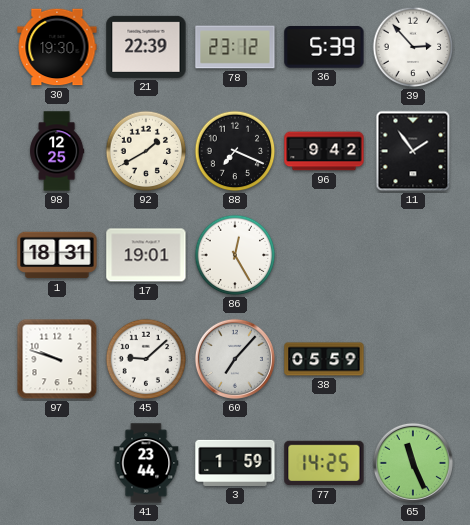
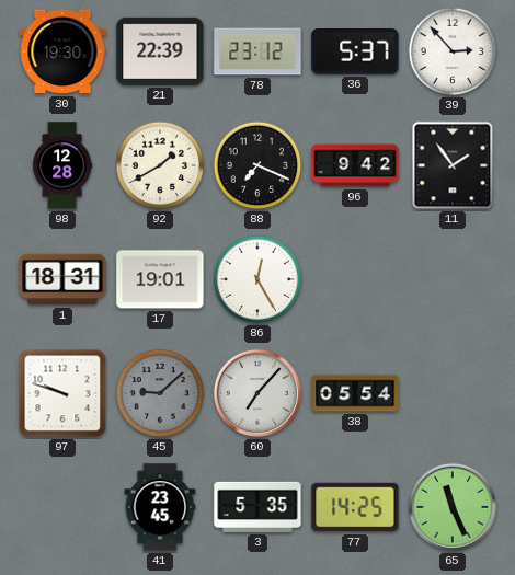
36: 5:39 -> 5:37 (355, 51)
98: 12:25 -> 12:28 (62, 165)
45 dial: white -> grey (160, 393)
38: 05:59 -> 05:54 (355, 393)
41: 23:44 -> 23:45 (160, 507)
3: 1:59 -> 5:35 (257, 507)
